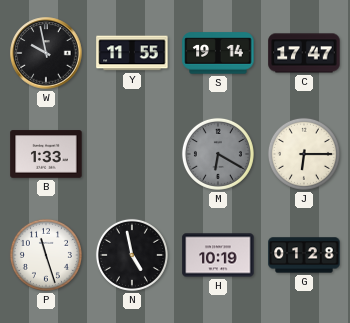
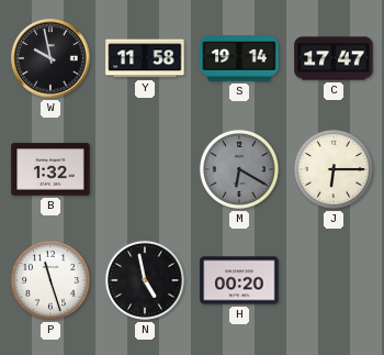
Y: 11:55 -> 11:58 (145, 58)
B: 1:33 -> 1:32 (50, 169)
H: 10:19 -> 00:20 (239, 280)
G: 01:28 -> none (304, 255)
